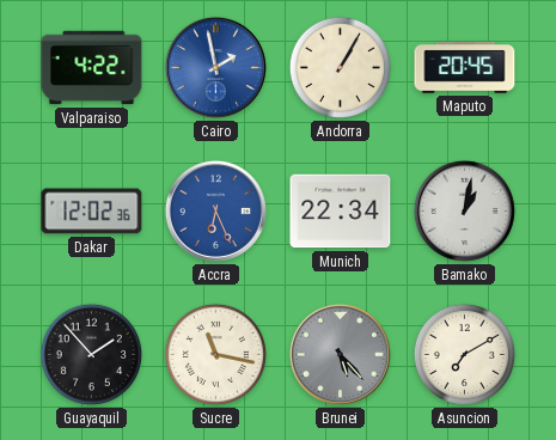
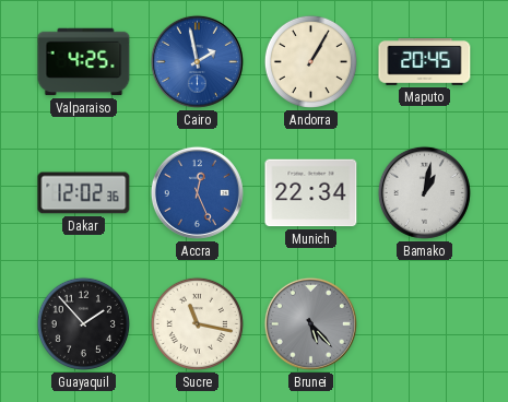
Valparaiso: 4:22 -> 4:25 (84, 62)
Accra: 6:26 -> 12:26 (197, 192)
Asuncion: 7:10 -> none (464, 354)
